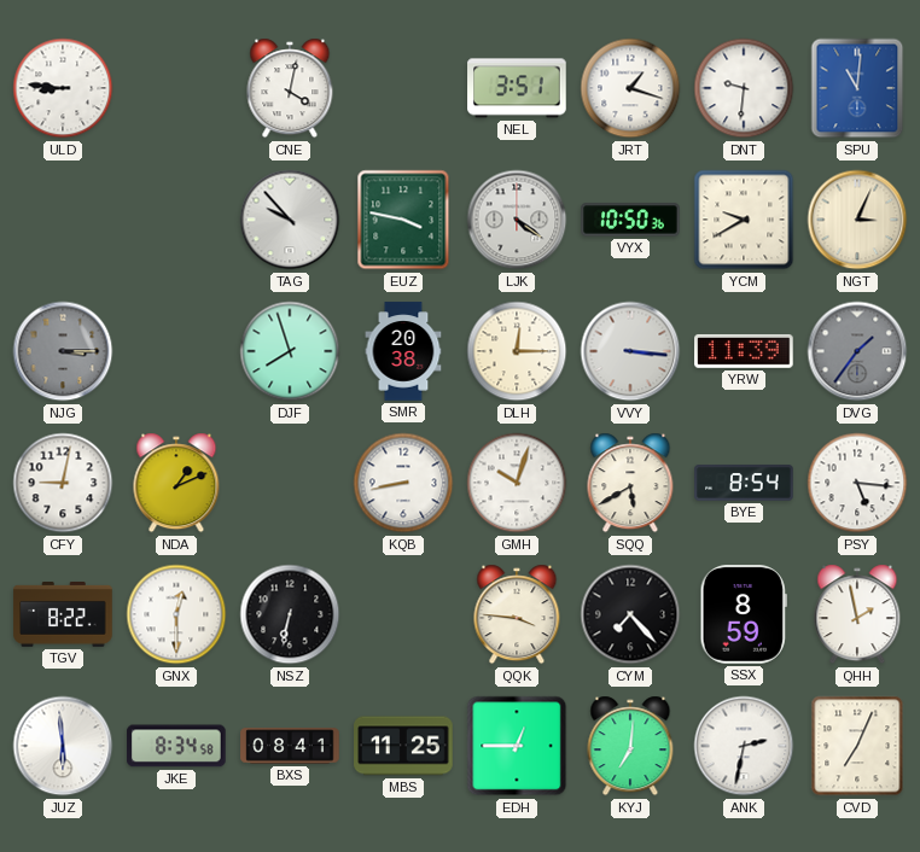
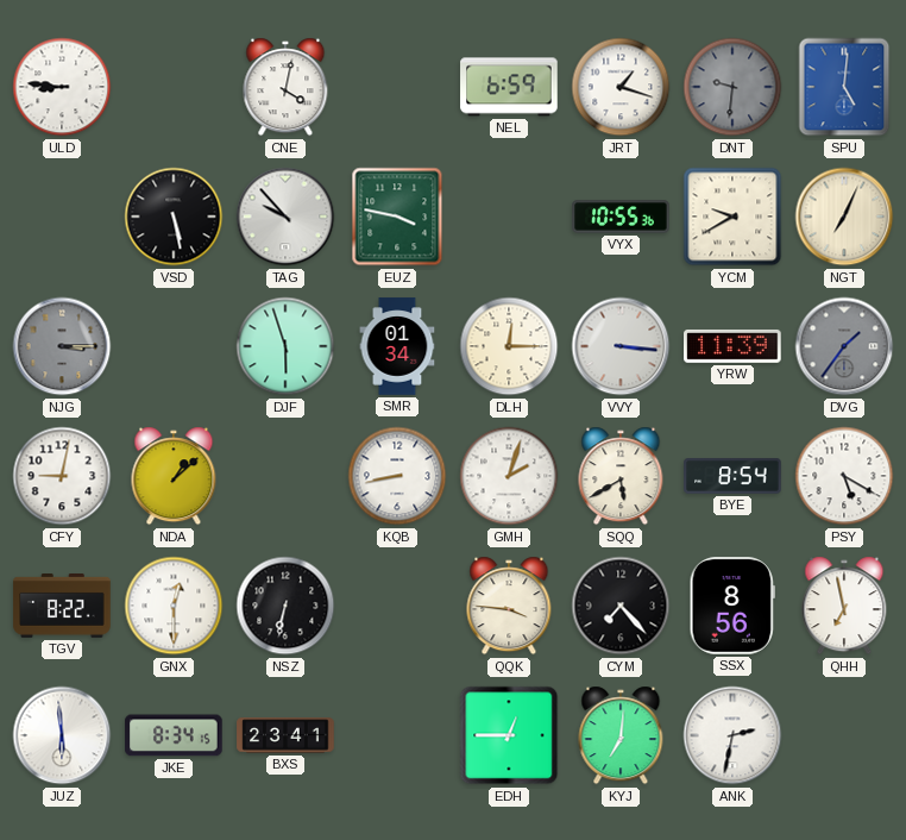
NEL: 3:51 -> 6:59 (509, 87)
DNT dial: white -> grey (732, 87)
SPU: 11:01 -> 5:01 (844, 87)
VSD: none -> 5:28 (174, 217)
LJK: 4:21 -> none (517, 220)
VYX: 10:50 -> 10:55 (621, 217)
NGT: 3:04 -> 7:04 (844, 217)
DJF: 7:57 -> 5:57 (285, 346)
SMR: 20:38 -> 01:34 (397, 346)
NDA: 1:11 -> 1:08 (174, 476)
GMH: 10:03 -> 2:03 (509, 476)
PSY: 5:16 -> 5:20 (844, 476)
SSX: 8:59 -> 8:56 (732, 606)
QHH: 1:58 -> 6:58 (844, 606)
JKE: 8:34:58 -> 8:34:15 (174, 735)
BXS: 08:41 -> 23:41 (285, 735)
MBS: 11:25 -> none (403, 746)
CVD: 7:04 -> none (857, 746)
